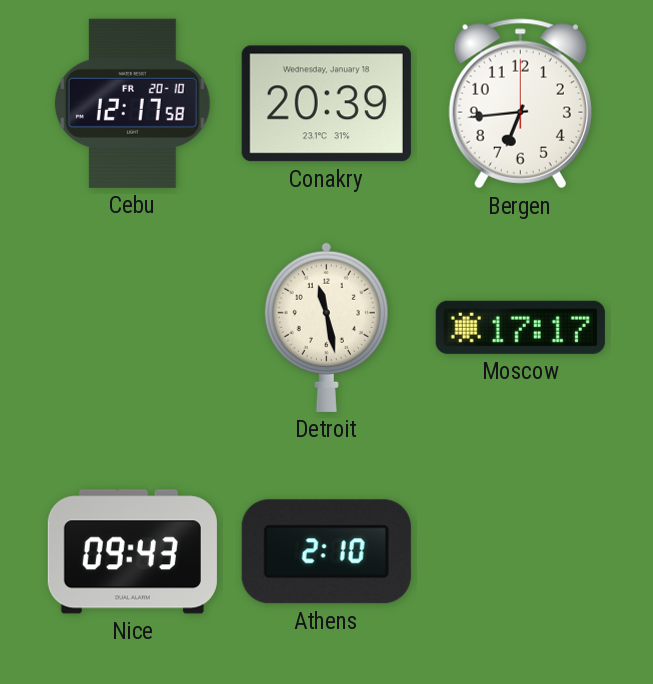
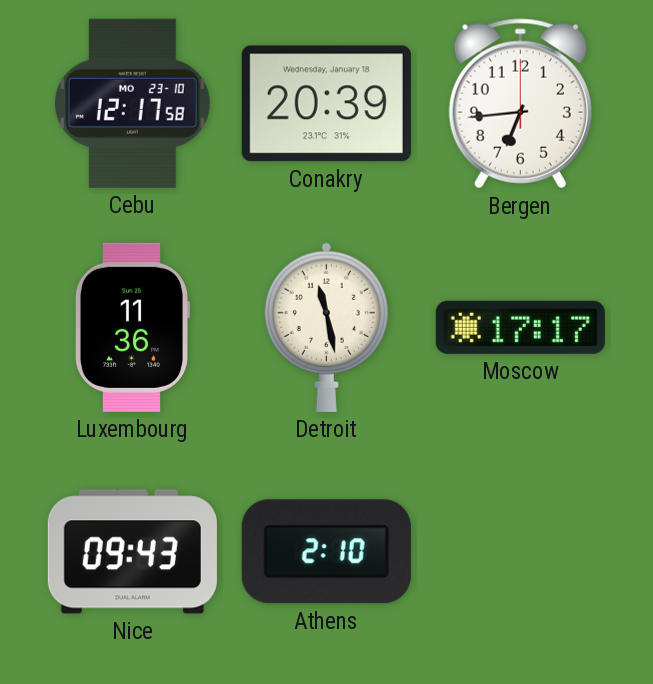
Cebu date: FR 20-10 -> MO 23-10 (132, 103)
Luxembourg: none -> 11:36 (132, 327)
